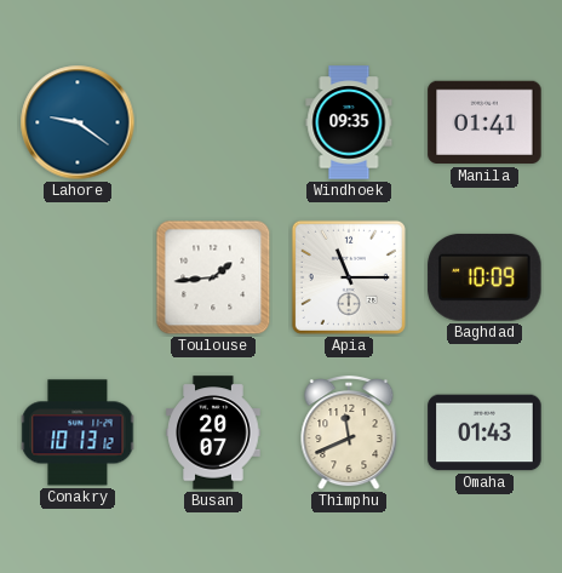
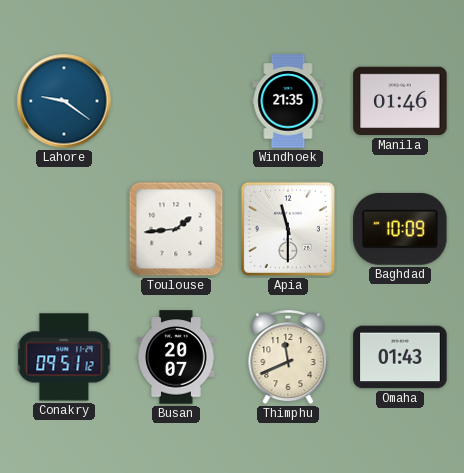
Windhoek: 09:35 -> 21:35 (288, 101)
Manila: 01:41 -> 01:46 (400, 101)
Apia: 11:15 -> 11:30 (288, 229)
Conakry: 10:13 -> 09:51 (64, 357)
